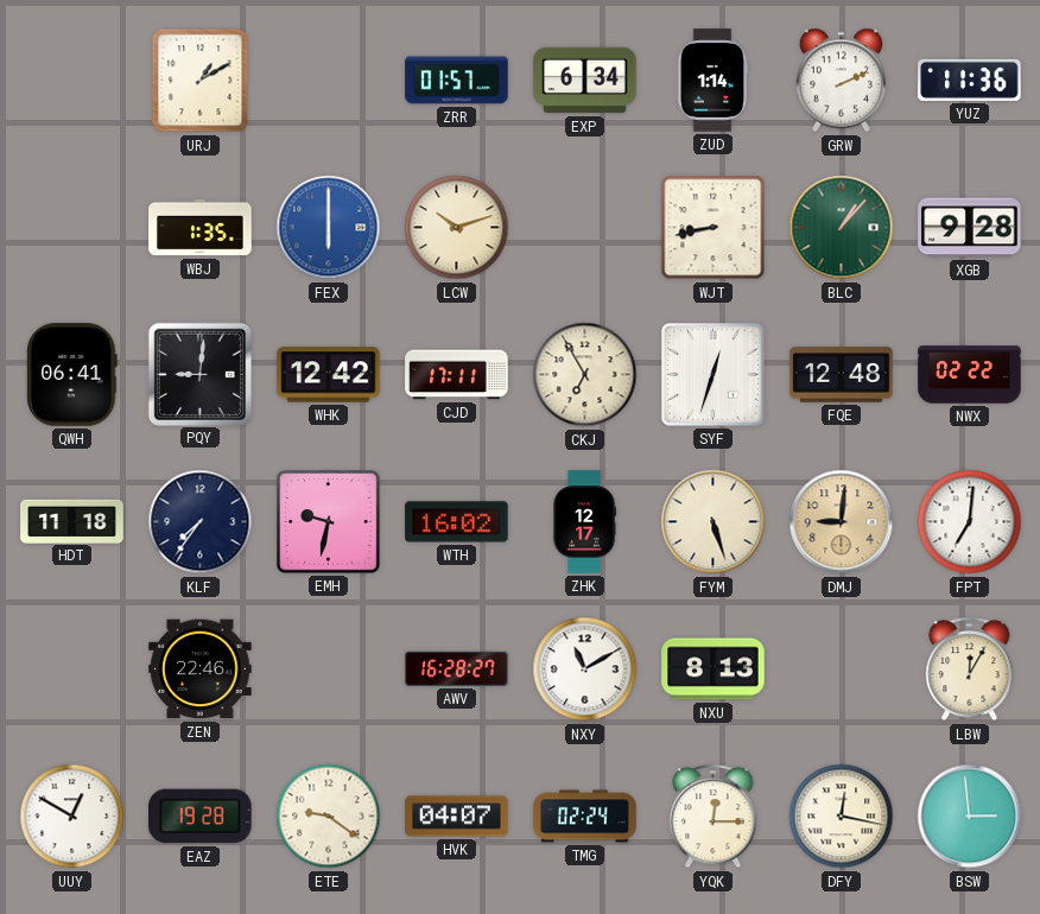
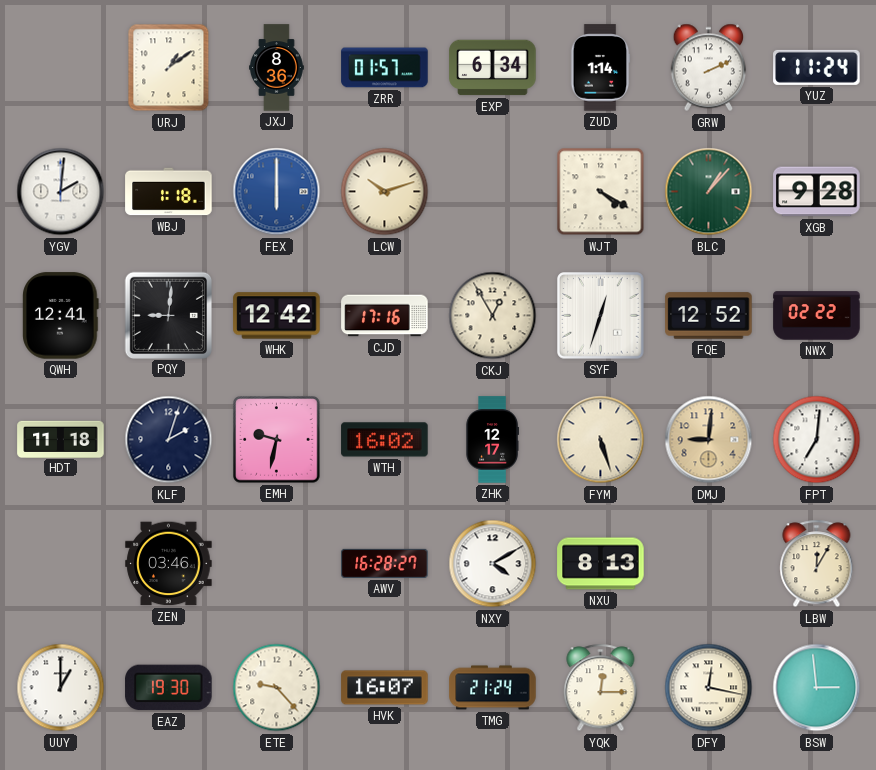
URJ: 1:10 -> 1:09 (169, 68)
JXJ: none -> 8:36 (277, 68)
YUZ: 11:36 -> 11:24 (817, 67)
YGV: none -> 2:01 (61, 192)
WBJ: 1:35 -> 1:18 (169, 192)
WJT: 8:43 -> 4:20 (601, 192)
QWH: 06:41 -> 12:41 (61, 316)
CJD: 17:11 -> 17:16 (385, 316)
CKJ: 6:55 -> 12:55 (493, 316)
FQE: 12:48 -> 12:52 (709, 316)
KLF: 7:36 -> 2:03 (169, 440)
ZEN: 22:46 -> 03:46 (169, 564)
NXY: 11:10 -> 4:10 (493, 564)
UUY: 12:50 -> 1:00 (61, 688)
EAZ: 19:28 -> 19:30 (169, 688)
ETE: 9:21 -> 9:23 (277, 688)
HVK: 04:07 -> 16:07 (385, 688)
TMG: 02:24 -> 21:24 (493, 688)
